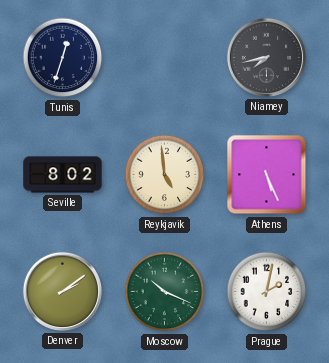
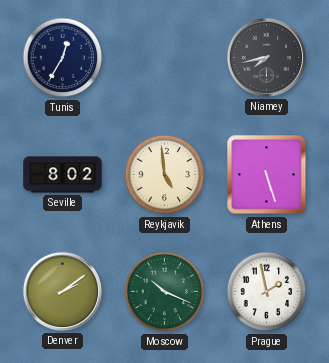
Tunis: 12:33 -> 12:35 (63, 58)
Athens: 5:26 -> 5:27 (267, 175)
Prague: 2:02 -> 1:58 (267, 292)
